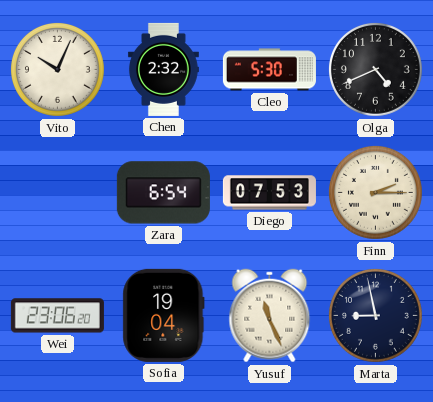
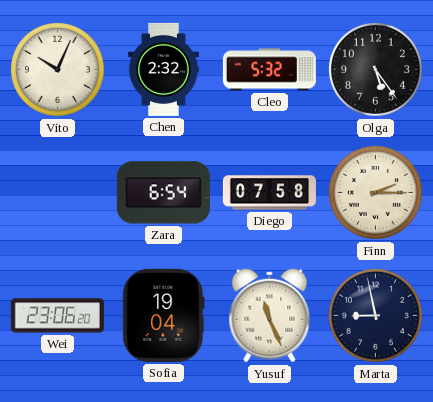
Cleo: 5:30 -> 5:32 (269, 70)
Olga: 4:41 -> 5:24 (375, 69)
Diego: 07:53 -> 07:58 (269, 193)
